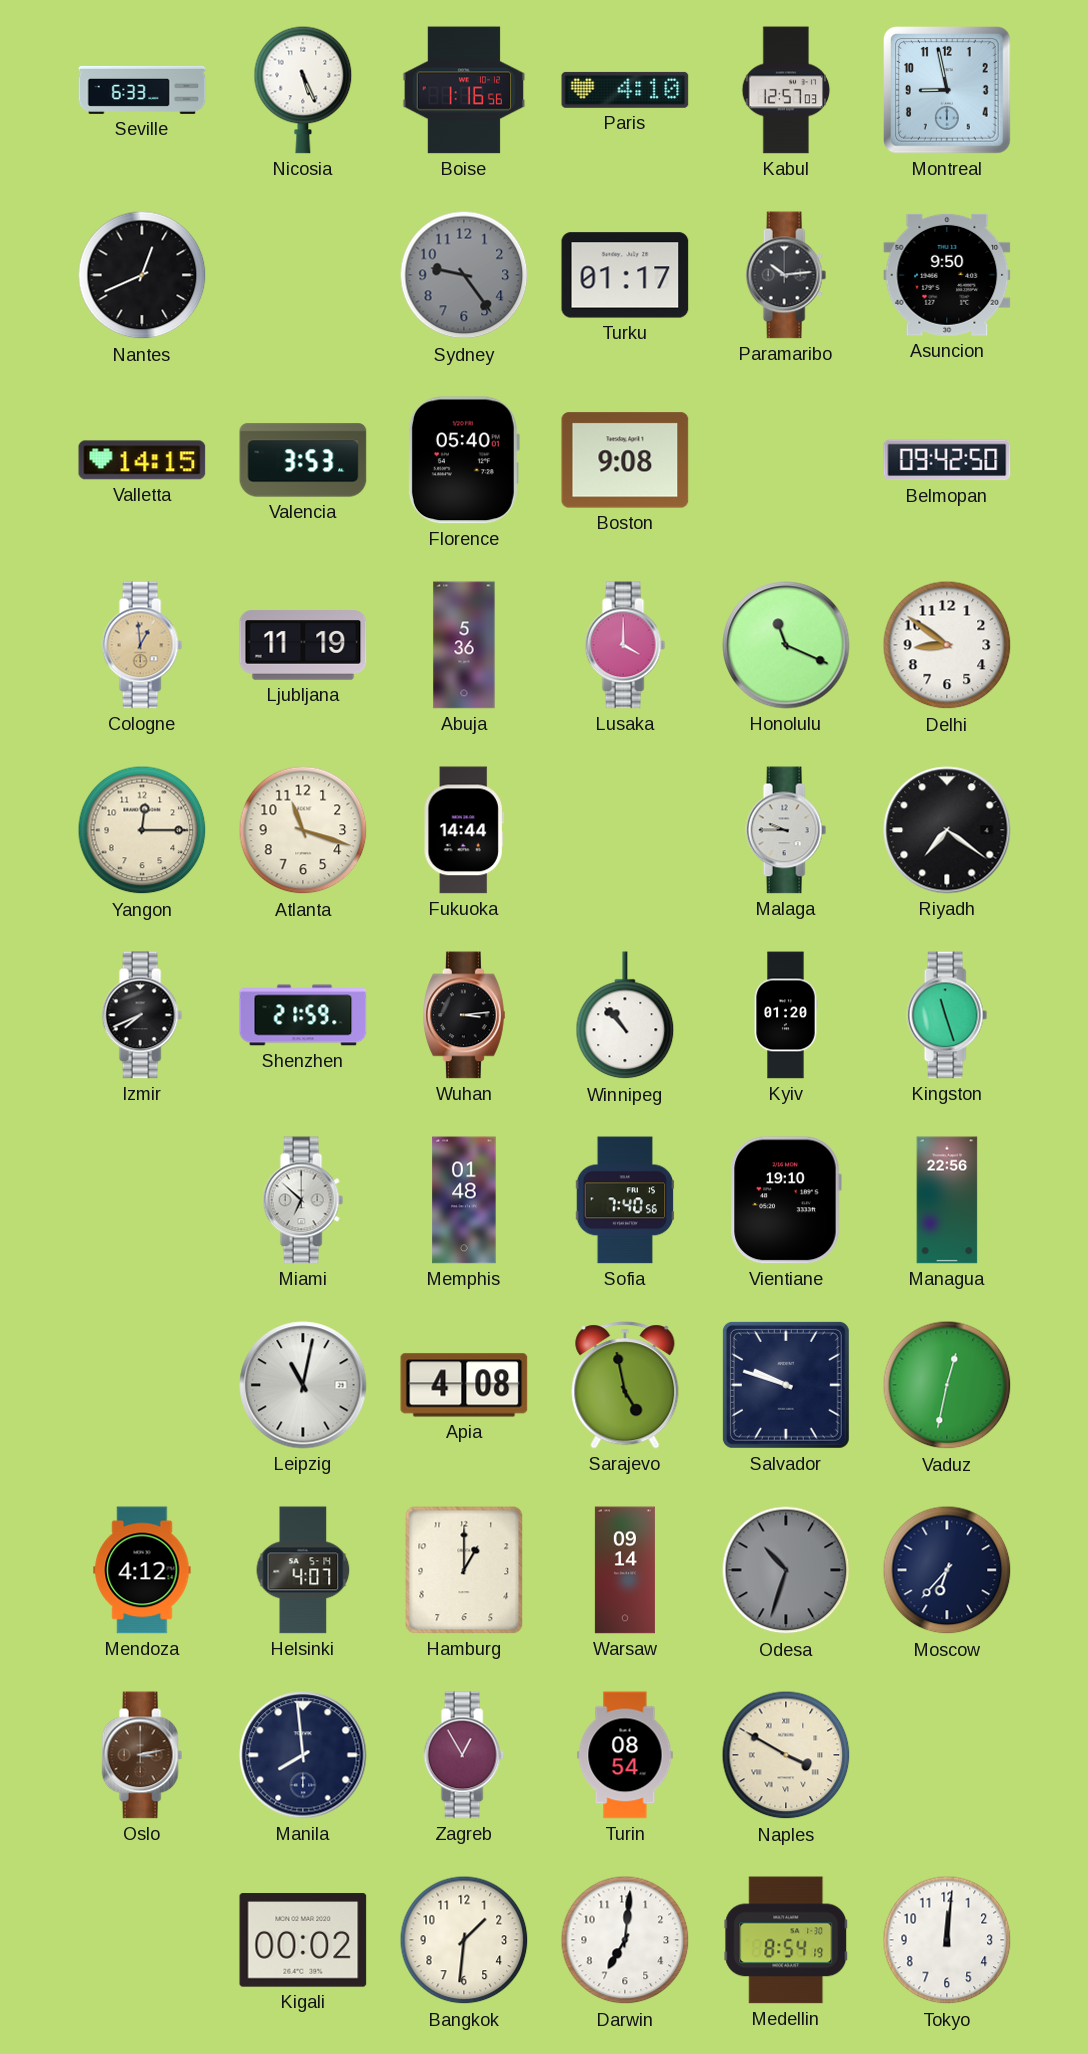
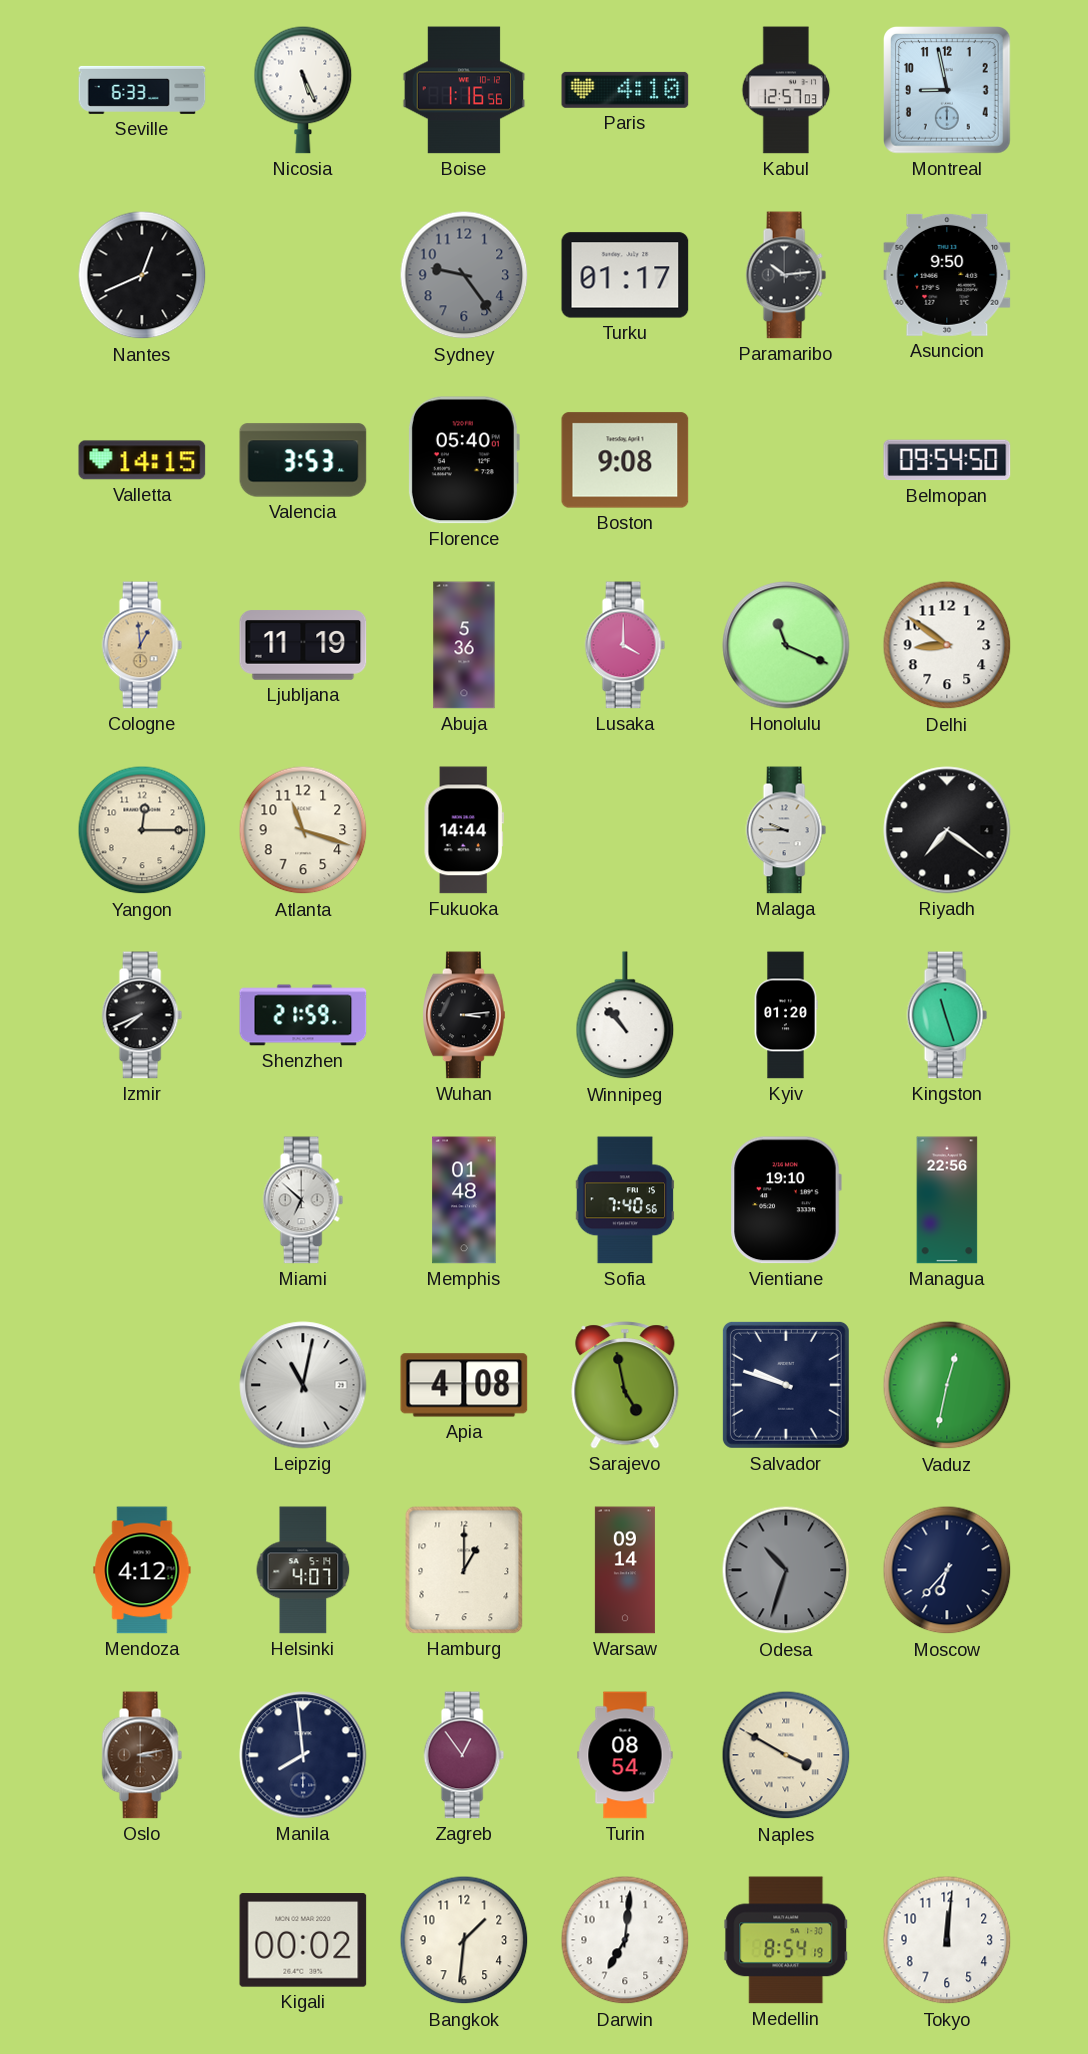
Belmopan: 09:42 -> 09:54 (947, 460)
Zagreb: 12:55 -> 12:54 (464, 1755)
